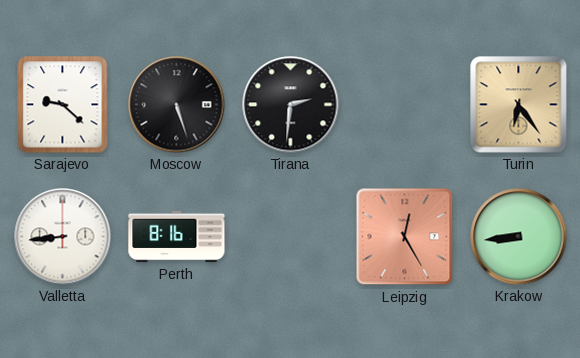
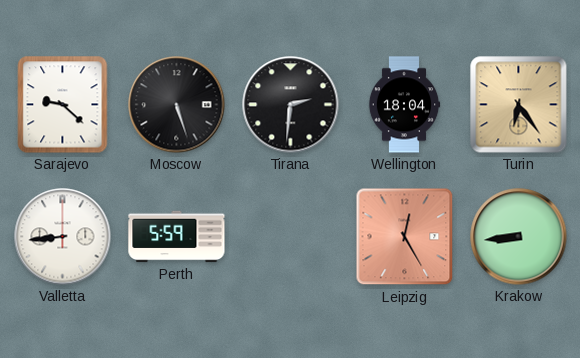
Wellington: none -> 18:04 (404, 105)
Perth: 8:16 -> 5:59 (177, 237)
